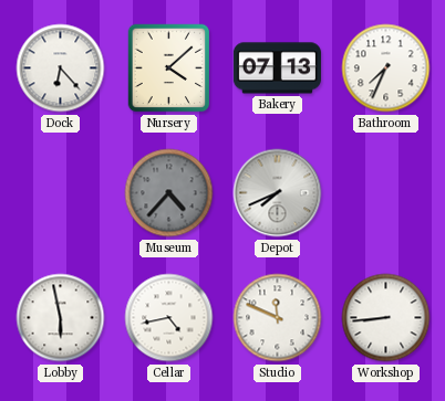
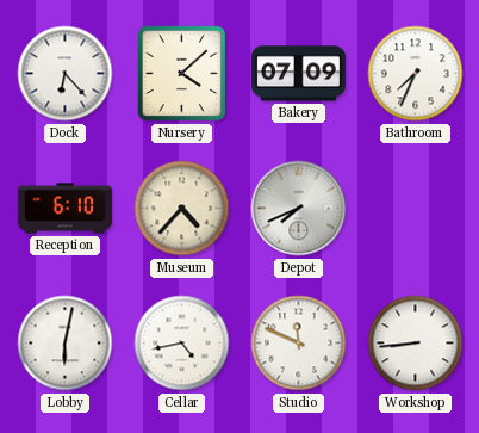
Bakery: 07:13 -> 07:09 (298, 74)
Reception: none -> 6:10 (64, 209)
Museum dial: grey -> cream (182, 209)
Lobby: 5:58 -> 6:02 (66, 344)
